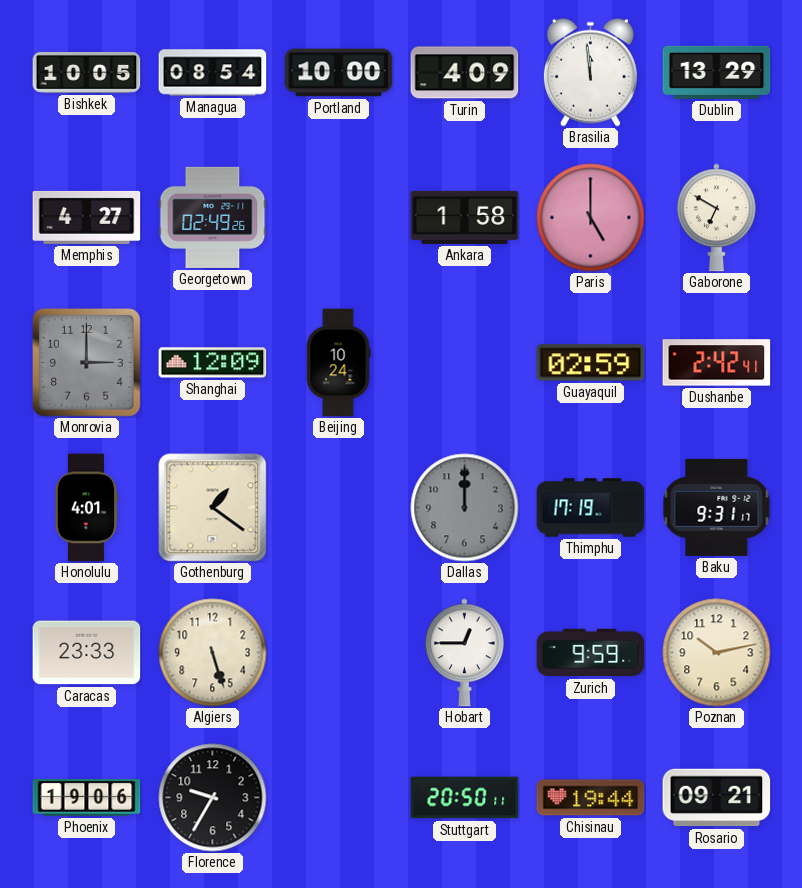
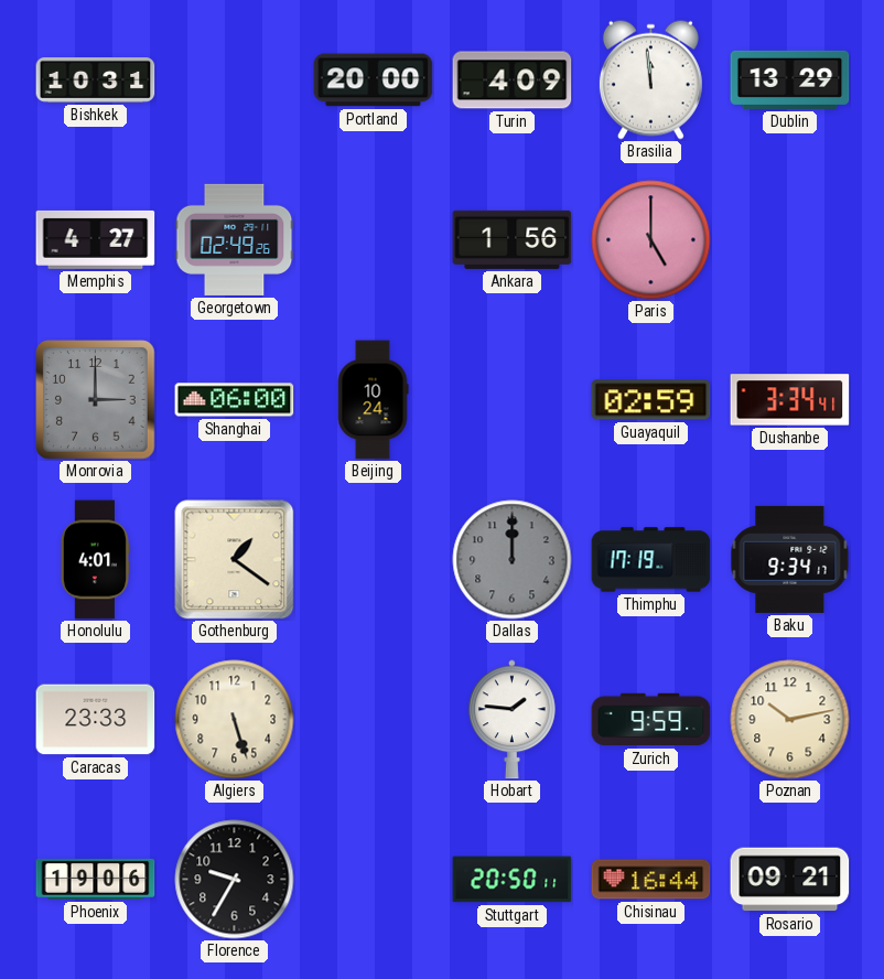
Bishkek: 10:05 -> 10:31 (96, 80)
Managua: 08:54 -> none (213, 73)
Portland: 10:00 -> 20:00 (374, 80)
Ankara: 1:58 -> 1:56 (513, 239)
Gaborone: 6:50 -> none (716, 218)
Shanghai: 12:09 -> 06:00 (235, 400)
Dushanbe: 2:42 -> 3:34 (790, 400)
Baku: 9:31 -> 9:34 (790, 559)
Hobart: 12:45 -> 1:46 (511, 720)
Chisinau: 19:44 -> 16:44 (651, 880)
